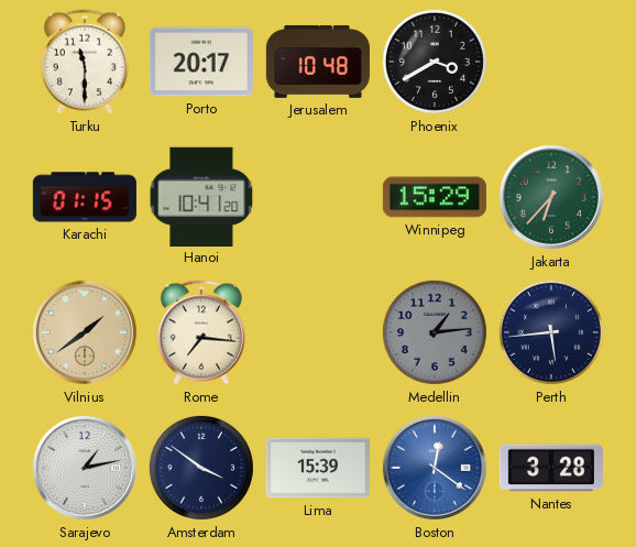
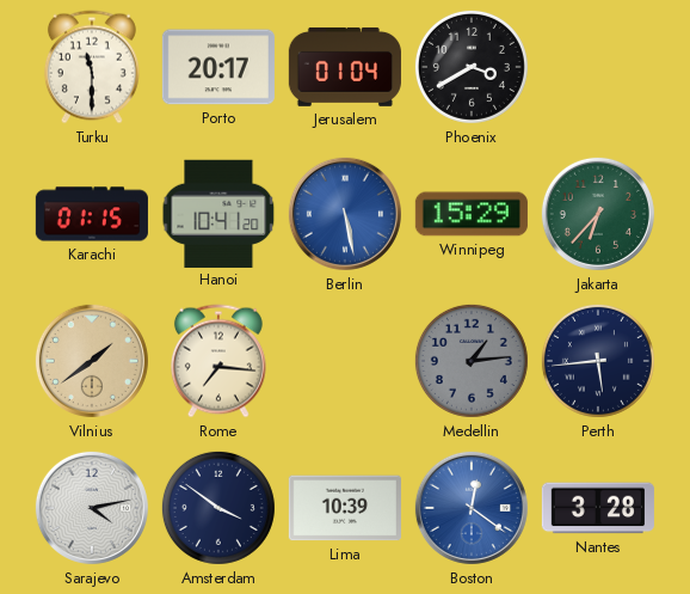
Jerusalem: 10:48 -> 01:04 (345, 67)
Berlin: none -> 5:28 (345, 214)
Sarajevo: 1:13 -> 4:13 (92, 508)
Lima: 15:39 -> 10:39 (345, 508)
